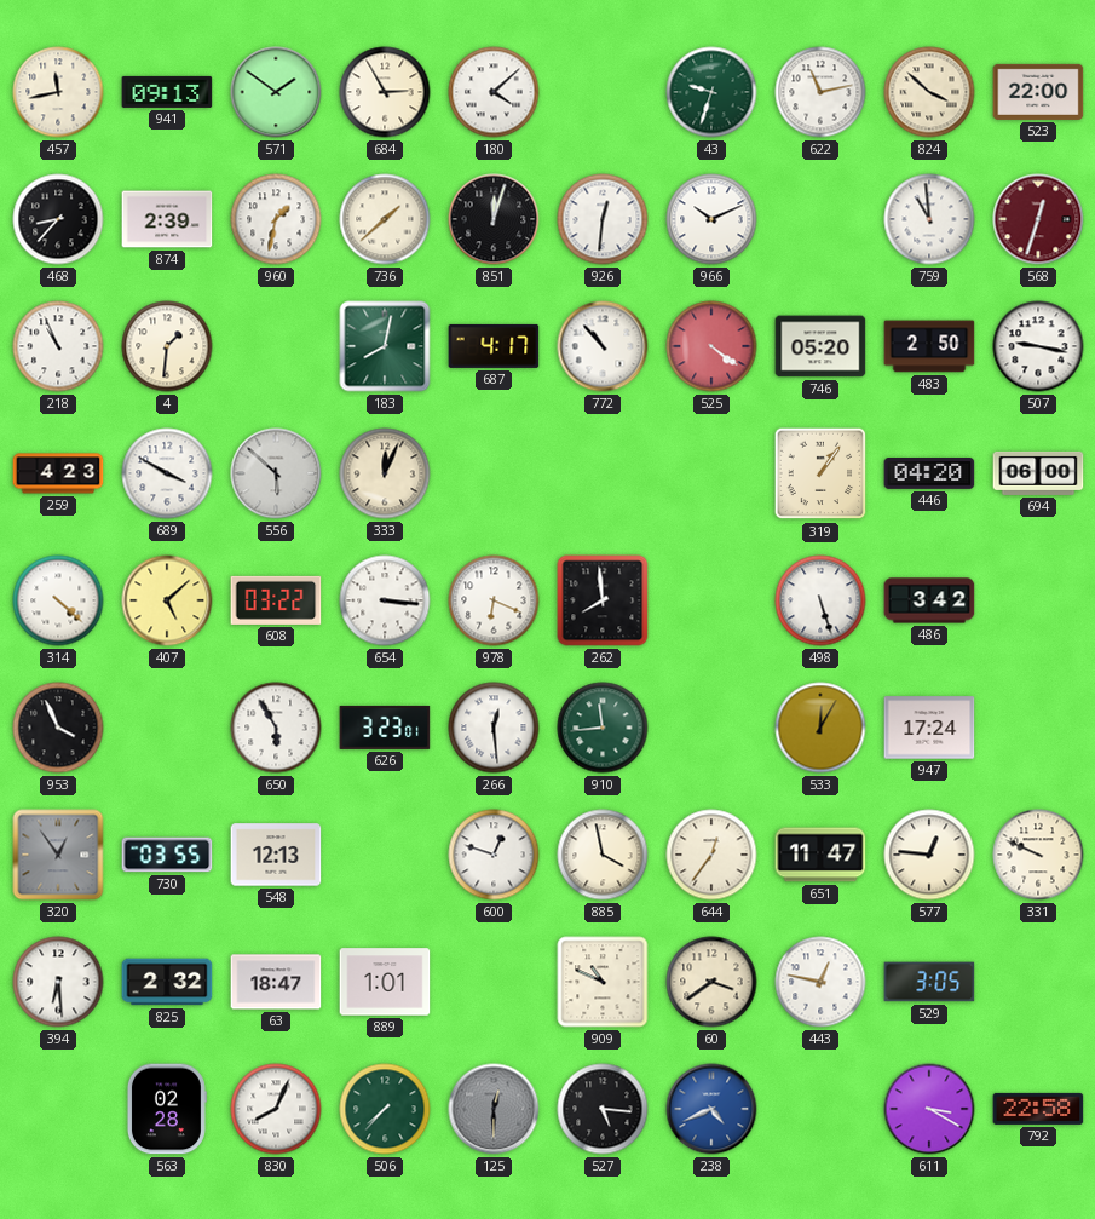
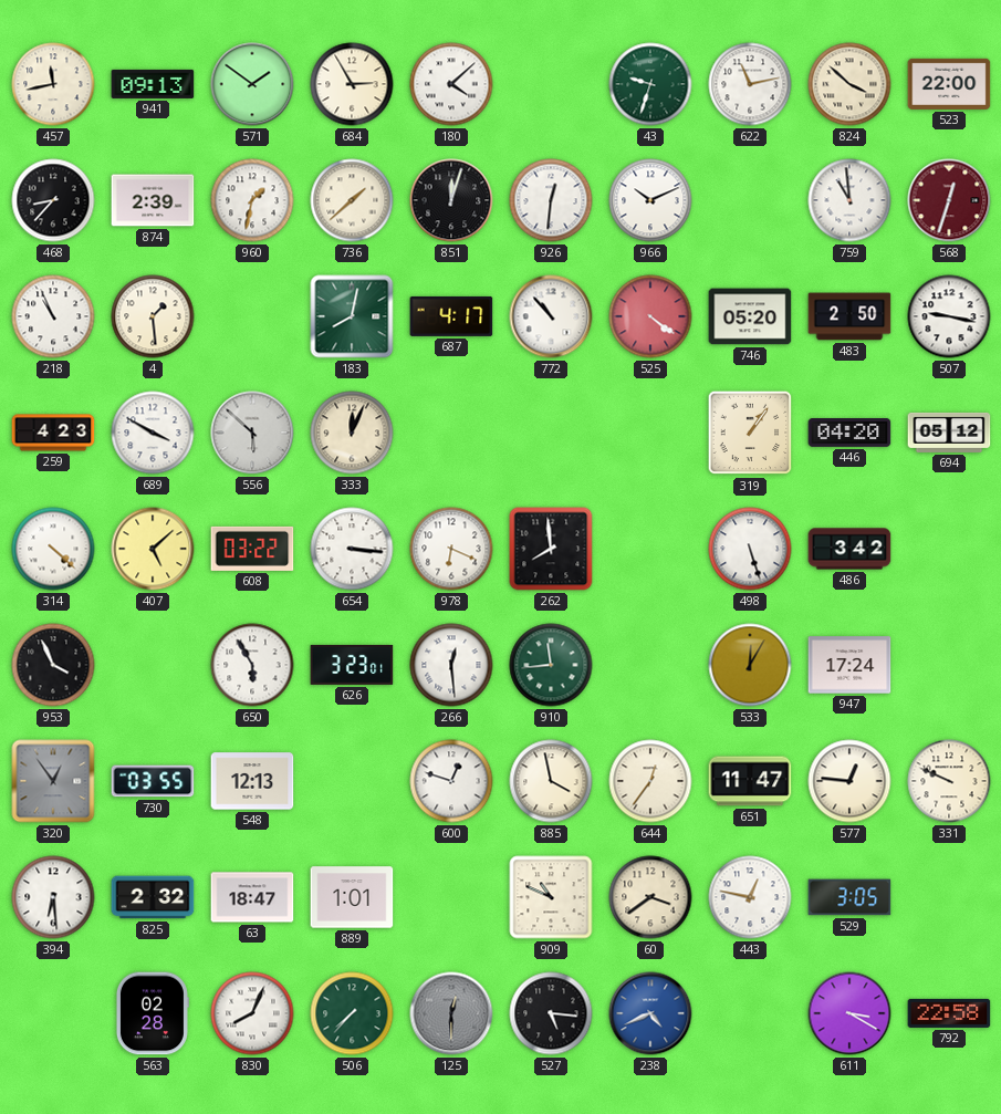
4: 1:31 -> 1:29 (153, 316)
694: 06:00 -> 05:12 (949, 433)
